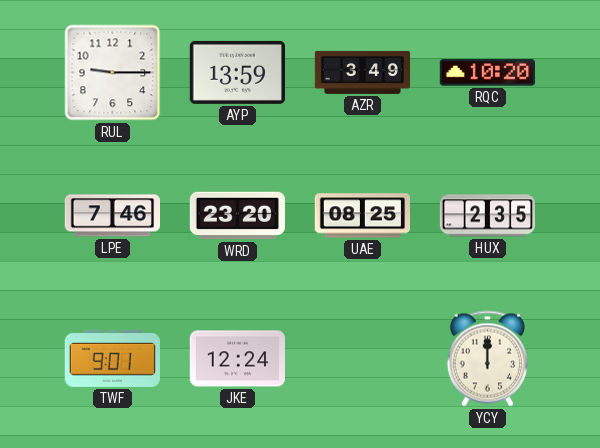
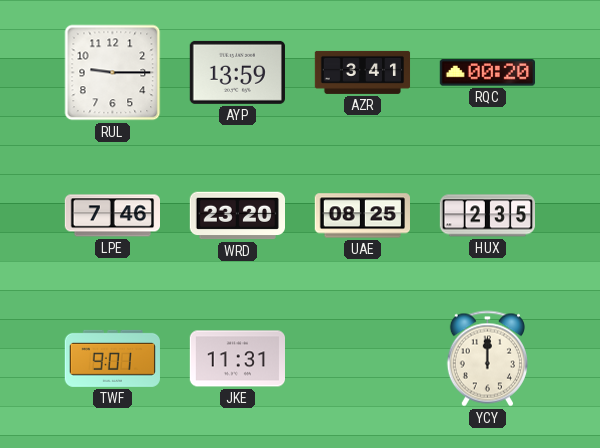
AZR: 3:49 -> 3:41 (363, 72)
RQC: 10:20 -> 00:20 (487, 73)
JKE: 12:24 -> 11:31 (237, 359)
